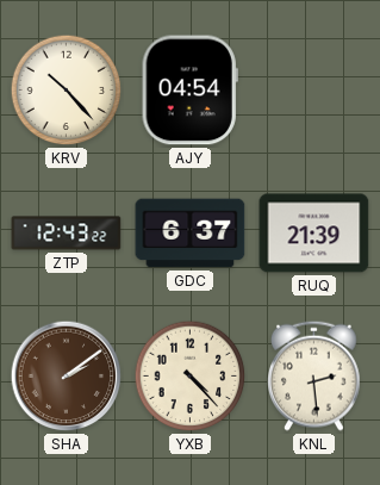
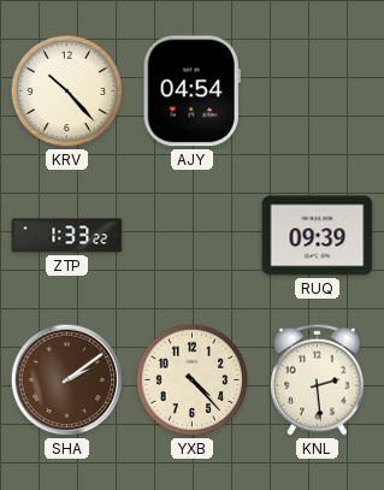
ZTP: 12:43 -> 1:33 (67, 236)
GDC: 6:37 -> none (191, 234)
RUQ: 21:39 -> 09:39 (318, 236)
